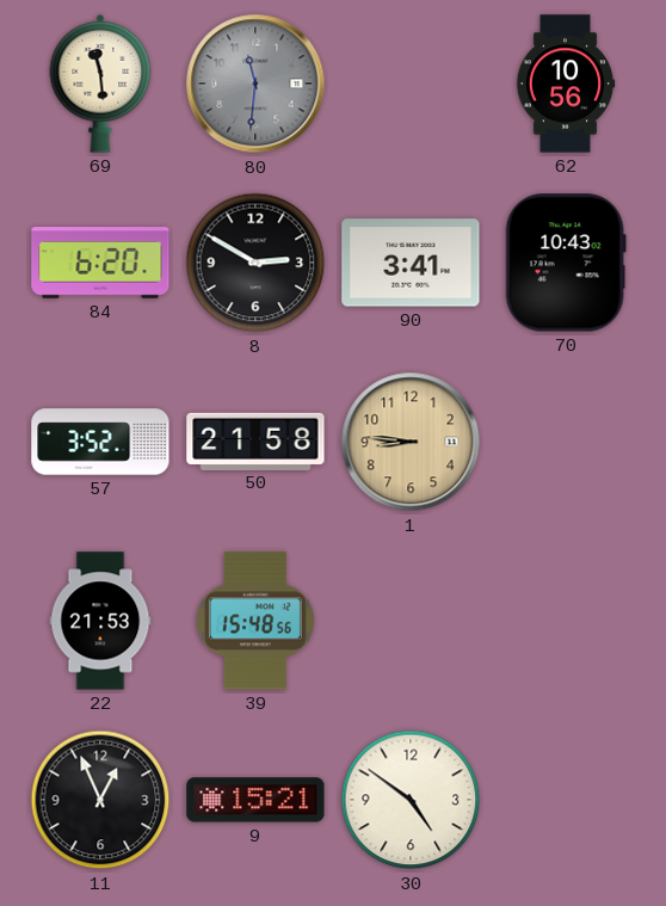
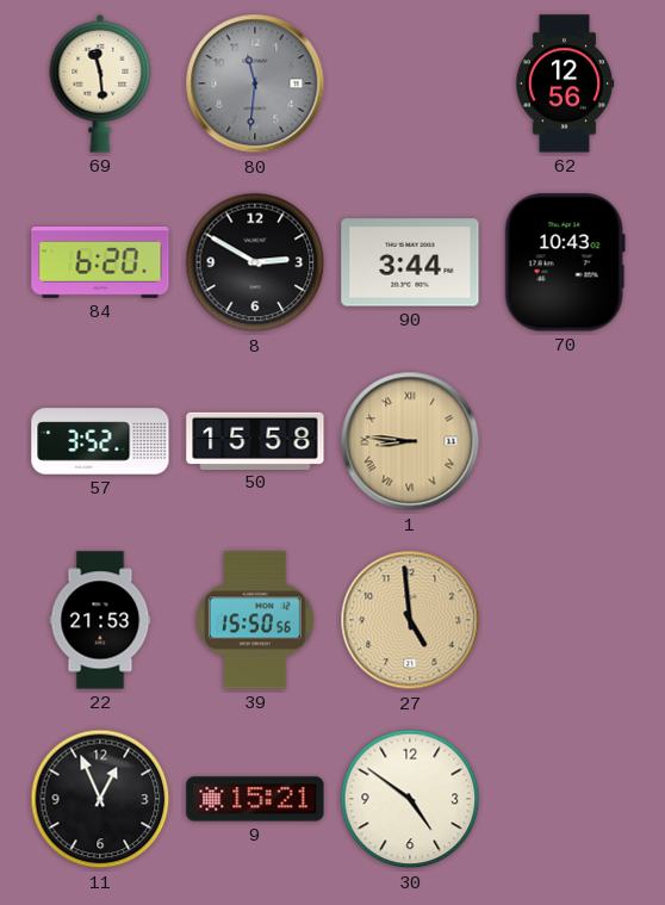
62: 10:56 -> 12:56 (565, 83)
90: 3:41 -> 3:44 (410, 262)
50: 21:58 -> 15:58 (255, 440)
1 numerals: Arabic -> Roman (410, 441)
39: 15:48 -> 15:50 (255, 620)
27: none -> 4:59 (410, 620)
